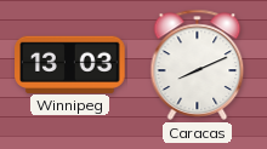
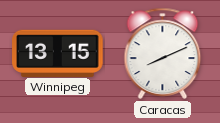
Winnipeg: 13:03 -> 13:15 (58, 53)
